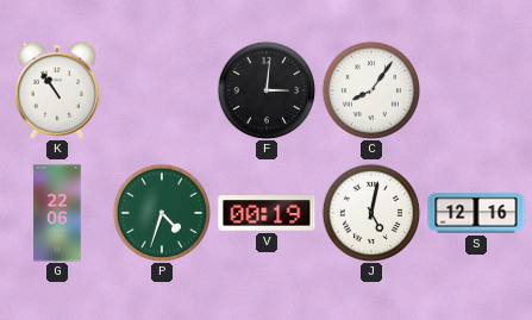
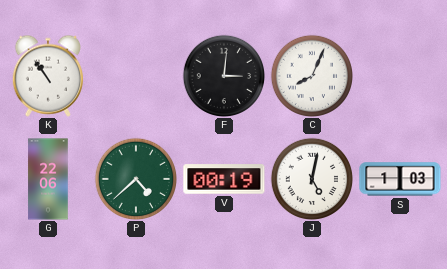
C: 8:06 -> 8:04 (311, 75)
P: 4:33 -> 4:38 (135, 178)
S: 12:16 -> 1:03 (400, 179)
